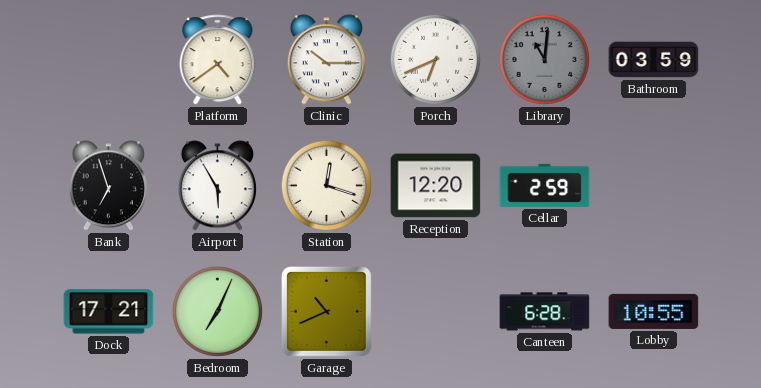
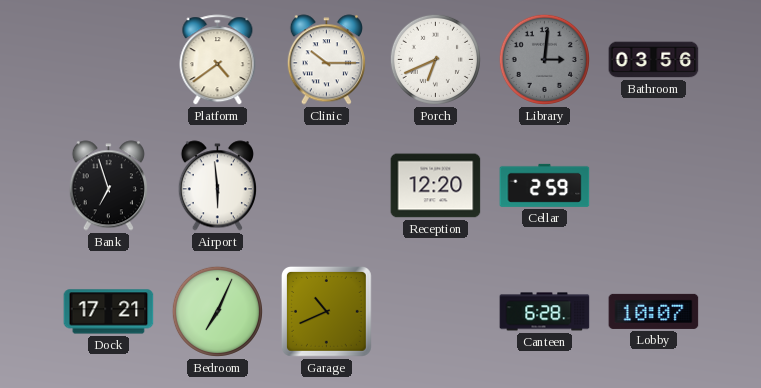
Library: 11:01 -> 3:01 (544, 59)
Bathroom: 03:59 -> 03:56 (654, 60)
Airport: 5:55 -> 5:59 (217, 186)
Station: 12:18 -> none (326, 185)
Lobby: 10:55 -> 10:07 (654, 311)
